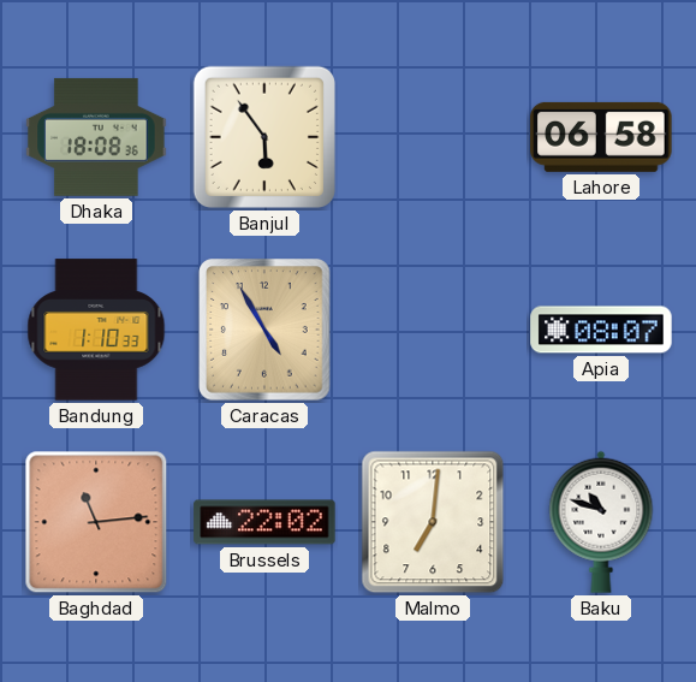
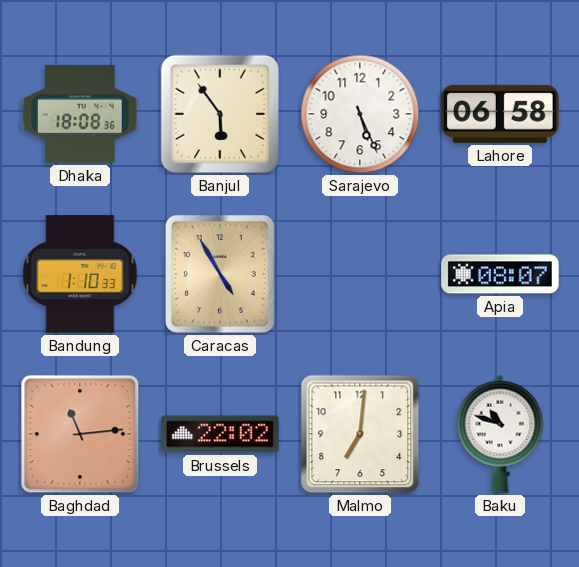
Sarajevo: none -> 5:26 (360, 114)
